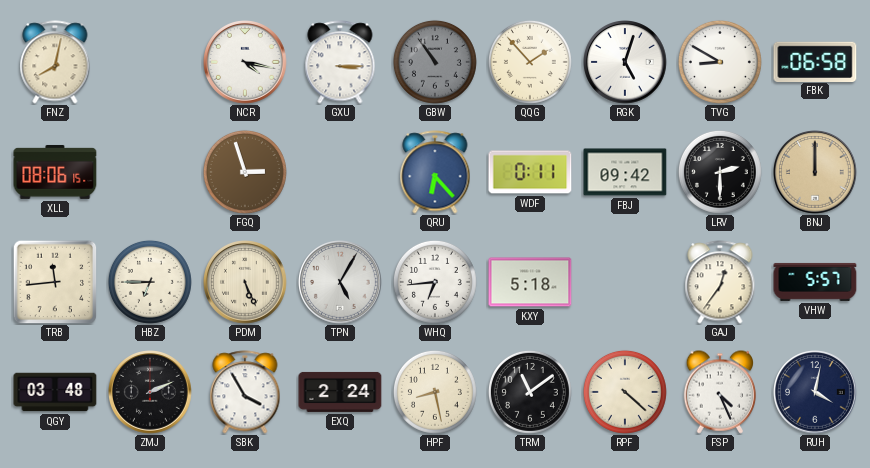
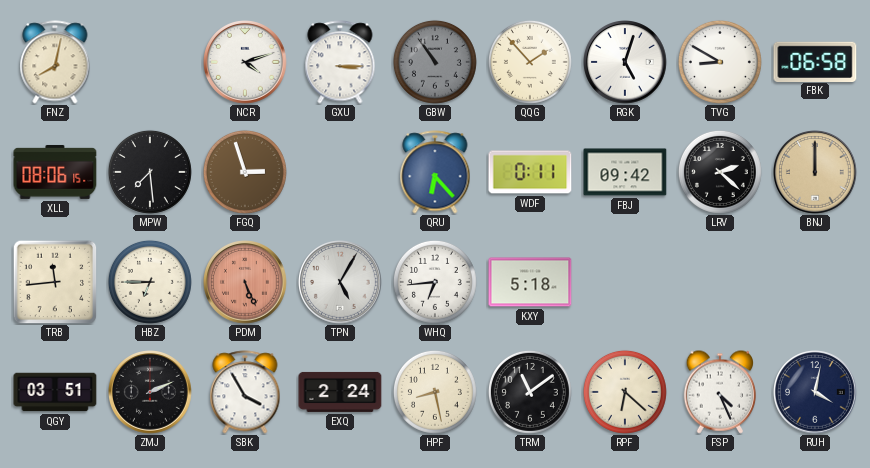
NCR: 4:17 -> 4:12 (246, 63)
MPW: none -> 7:29 (150, 172)
LRV: 2:30 -> 2:22 (720, 172)
PDM dial: cream -> salmon (246, 283)
GAJ: 12:36 -> none (720, 282)
VHW: 5:57 -> none (815, 282)
QGY: 03:48 -> 03:51 (55, 392)
RPF: 4:22 -> 6:22 (625, 392)
